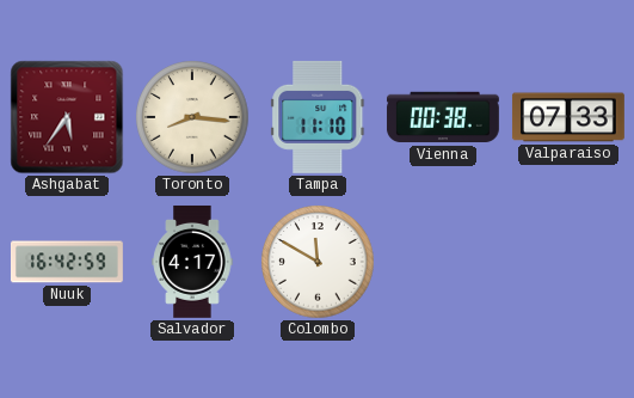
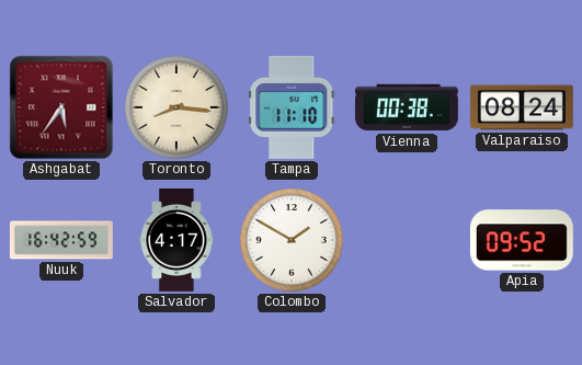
Valparaiso: 07:33 -> 08:24 (522, 107)
Colombo: 11:50 -> 1:50 (292, 240)
Apia: none -> 09:52 (522, 240)
